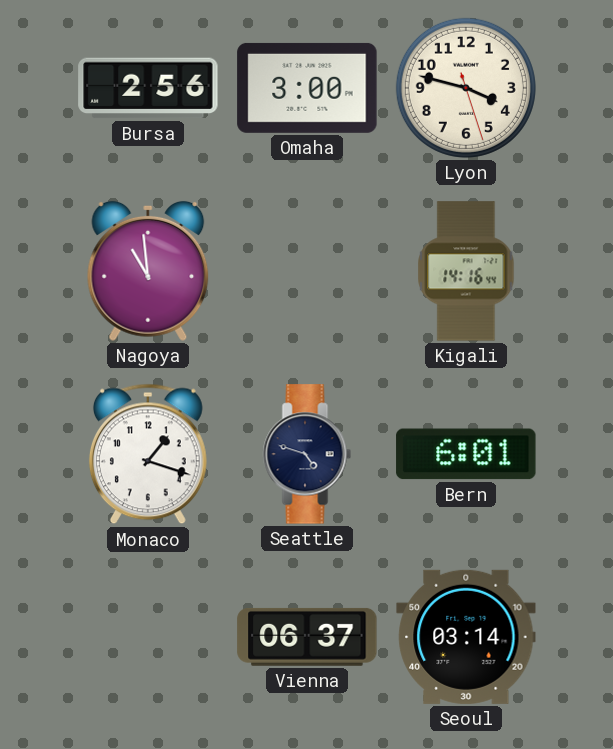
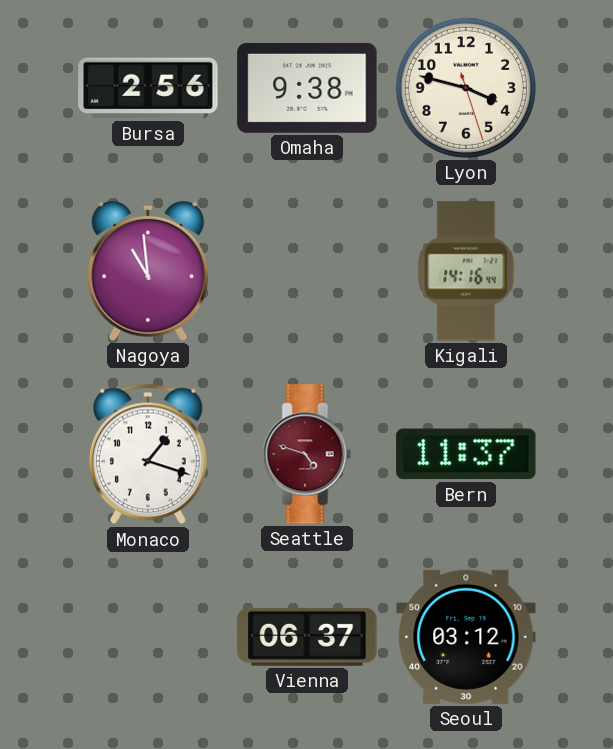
Omaha: 3:00 -> 9:38 (307, 88)
Seattle dial: navy -> burgundy (307, 454)
Bern: 6:01 -> 11:37 (466, 454)
Seoul: 03:14 -> 03:12 (466, 637)
